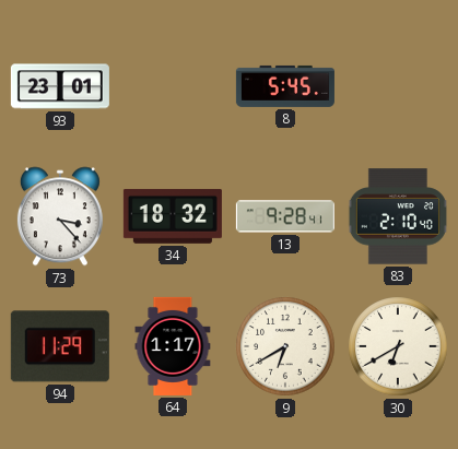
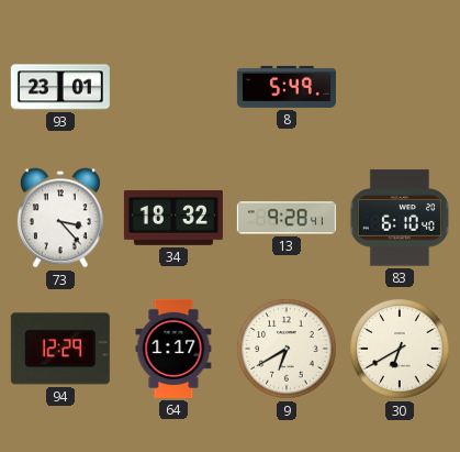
8: 5:45 -> 5:49 (287, 87)
83: 2:10 -> 6:10 (400, 218)
94: 11:29 -> 12:29 (60, 349)
